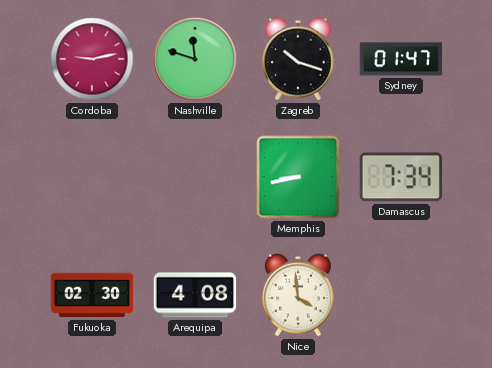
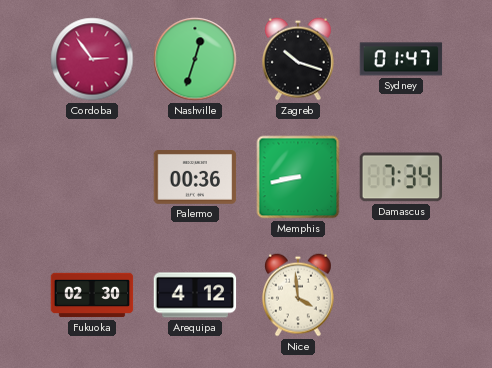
Cordoba: 9:13 -> 2:54 (92, 59)
Nashville: 11:48 -> 12:33 (195, 59)
Palermo: none -> 00:36 (195, 178)
Arequipa: 4:08 -> 4:12 (195, 295)
